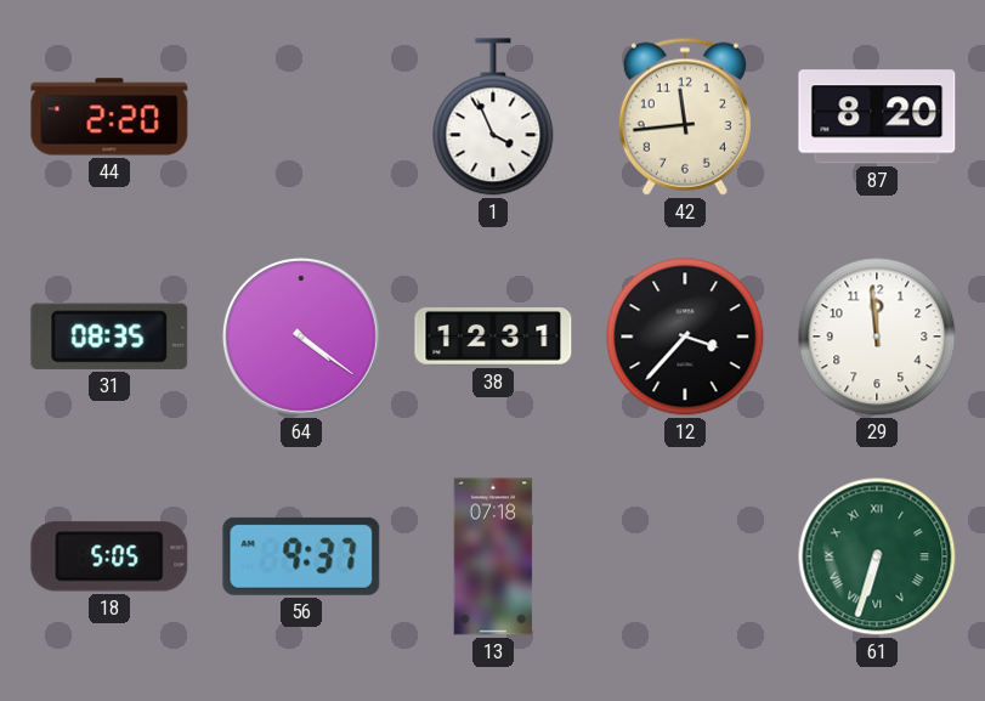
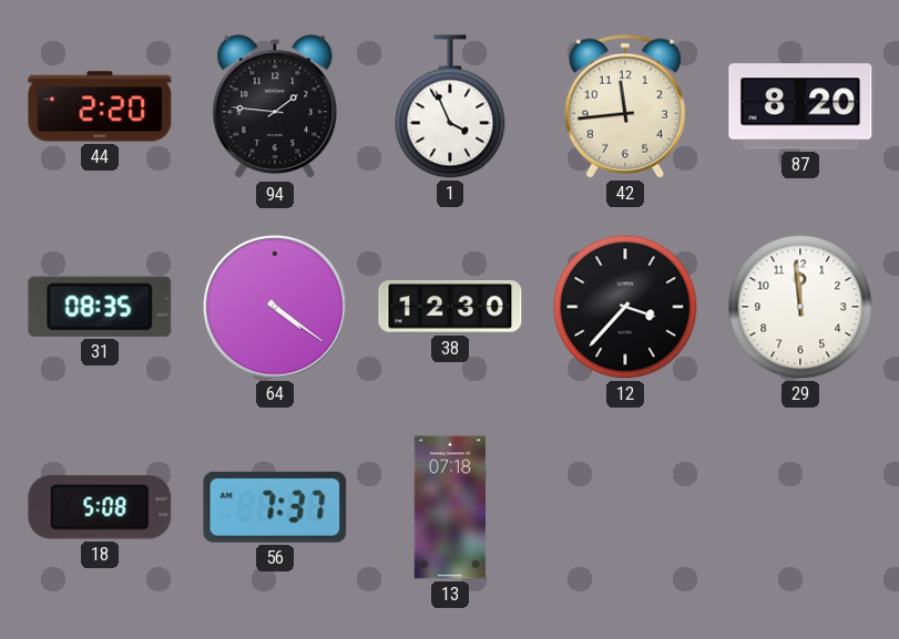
94: none -> 1:46 (275, 107)
38: 12:31 -> 12:30 (450, 308)
18: 5:05 -> 5:08 (100, 507)
56: 9:37 -> 7:37 (275, 507)
61: 6:33 -> none (877, 556)
